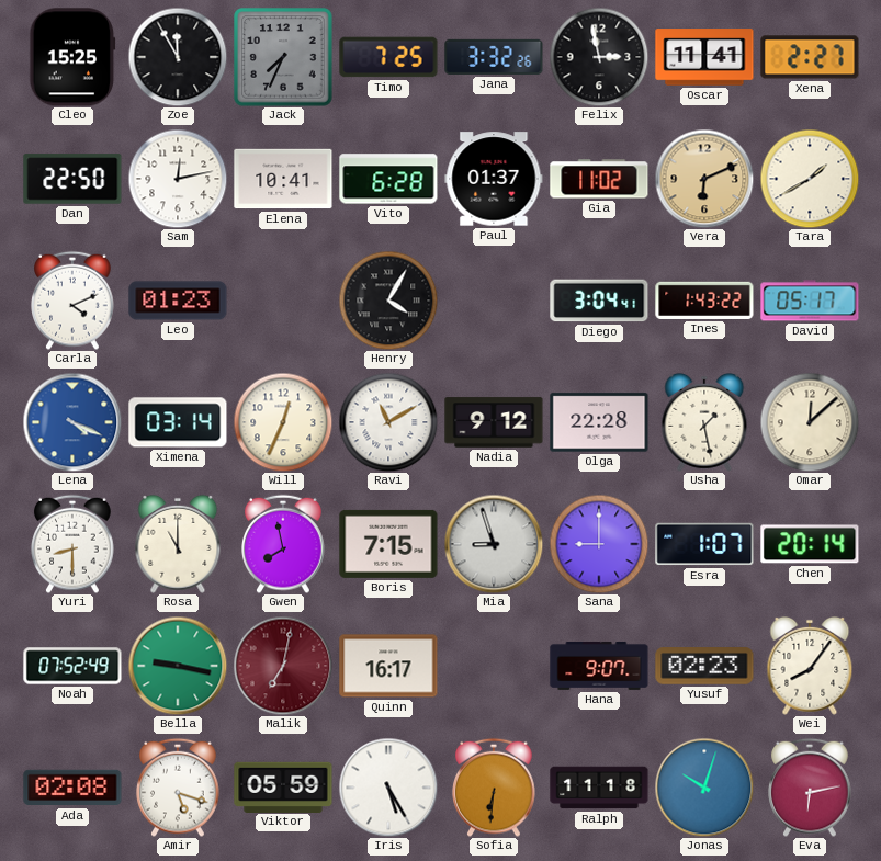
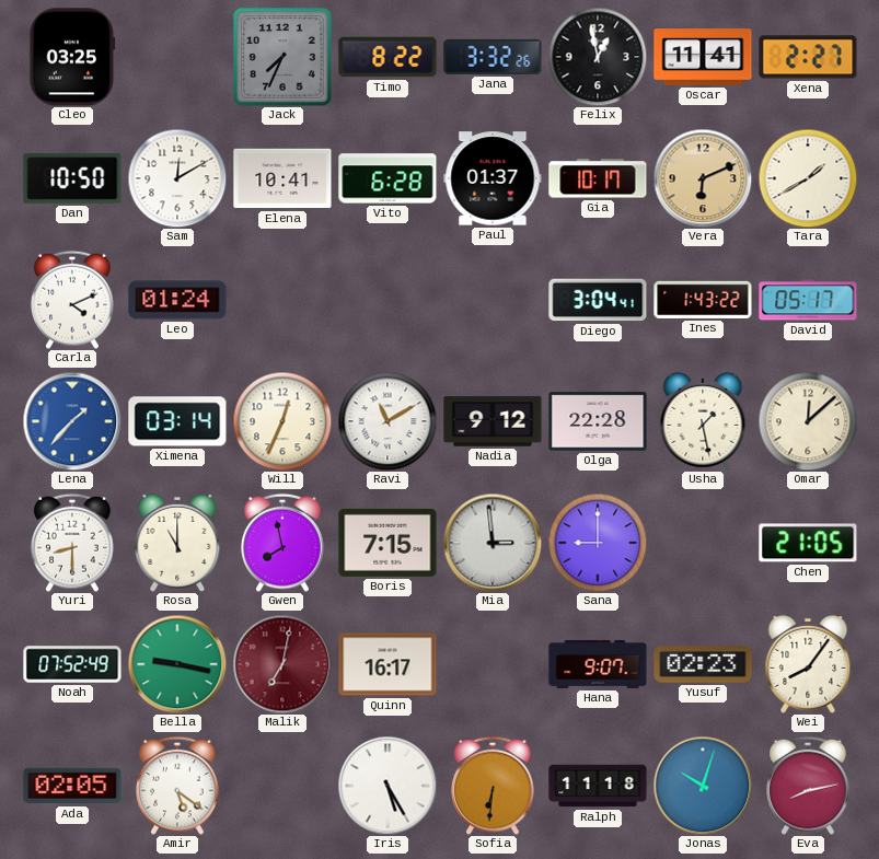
Cleo: 15:25 -> 03:25 (72, 57)
Zoe: 11:55 -> none (178, 57)
Timo: 7:25 -> 8:22 (388, 57)
Felix: 2:58 -> 12:58 (598, 57)
Dan: 22:50 -> 10:50 (72, 178)
Sam: 12:13 -> 12:10 (177, 178)
Gia: 11:02 -> 10:17 (598, 178)
Leo: 01:23 -> 01:24 (177, 300)
Henry: 4:05 -> none (388, 301)
Lena: 4:19 -> 1:37 (72, 421)
Mia: 8:57 -> 2:59 (493, 543)
Esra: 1:07 -> none (704, 544)
Chen: 20:14 -> 21:05 (808, 543)
Ada: 02:08 -> 02:05 (72, 786)
Amir: 5:18 -> 5:21 (177, 786)
Viktor: 05:59 -> none (283, 786)
Eva: 6:13 -> 8:13 (808, 786)
